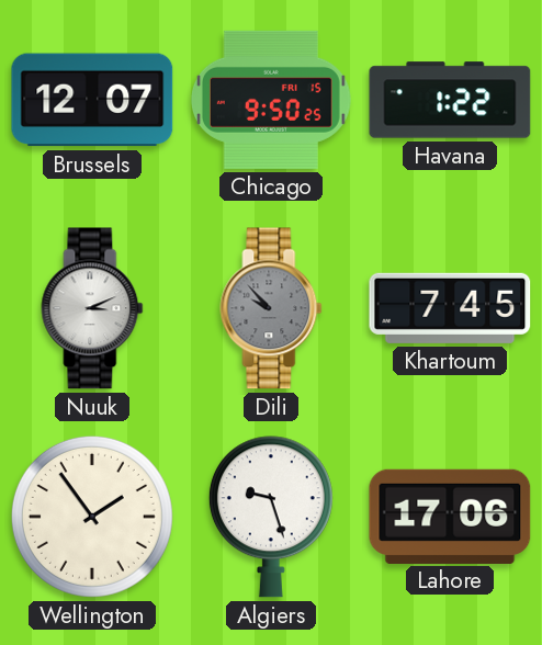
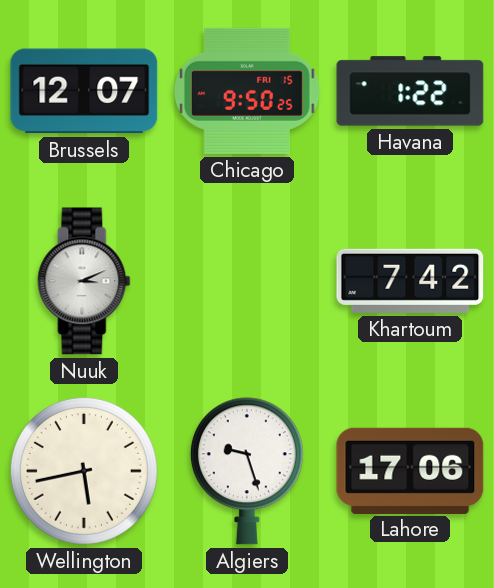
Dili: 9:53 -> none (271, 308)
Khartoum: 7:45 -> 7:42 (410, 281)
Wellington: 1:54 -> 5:43 (84, 471)
